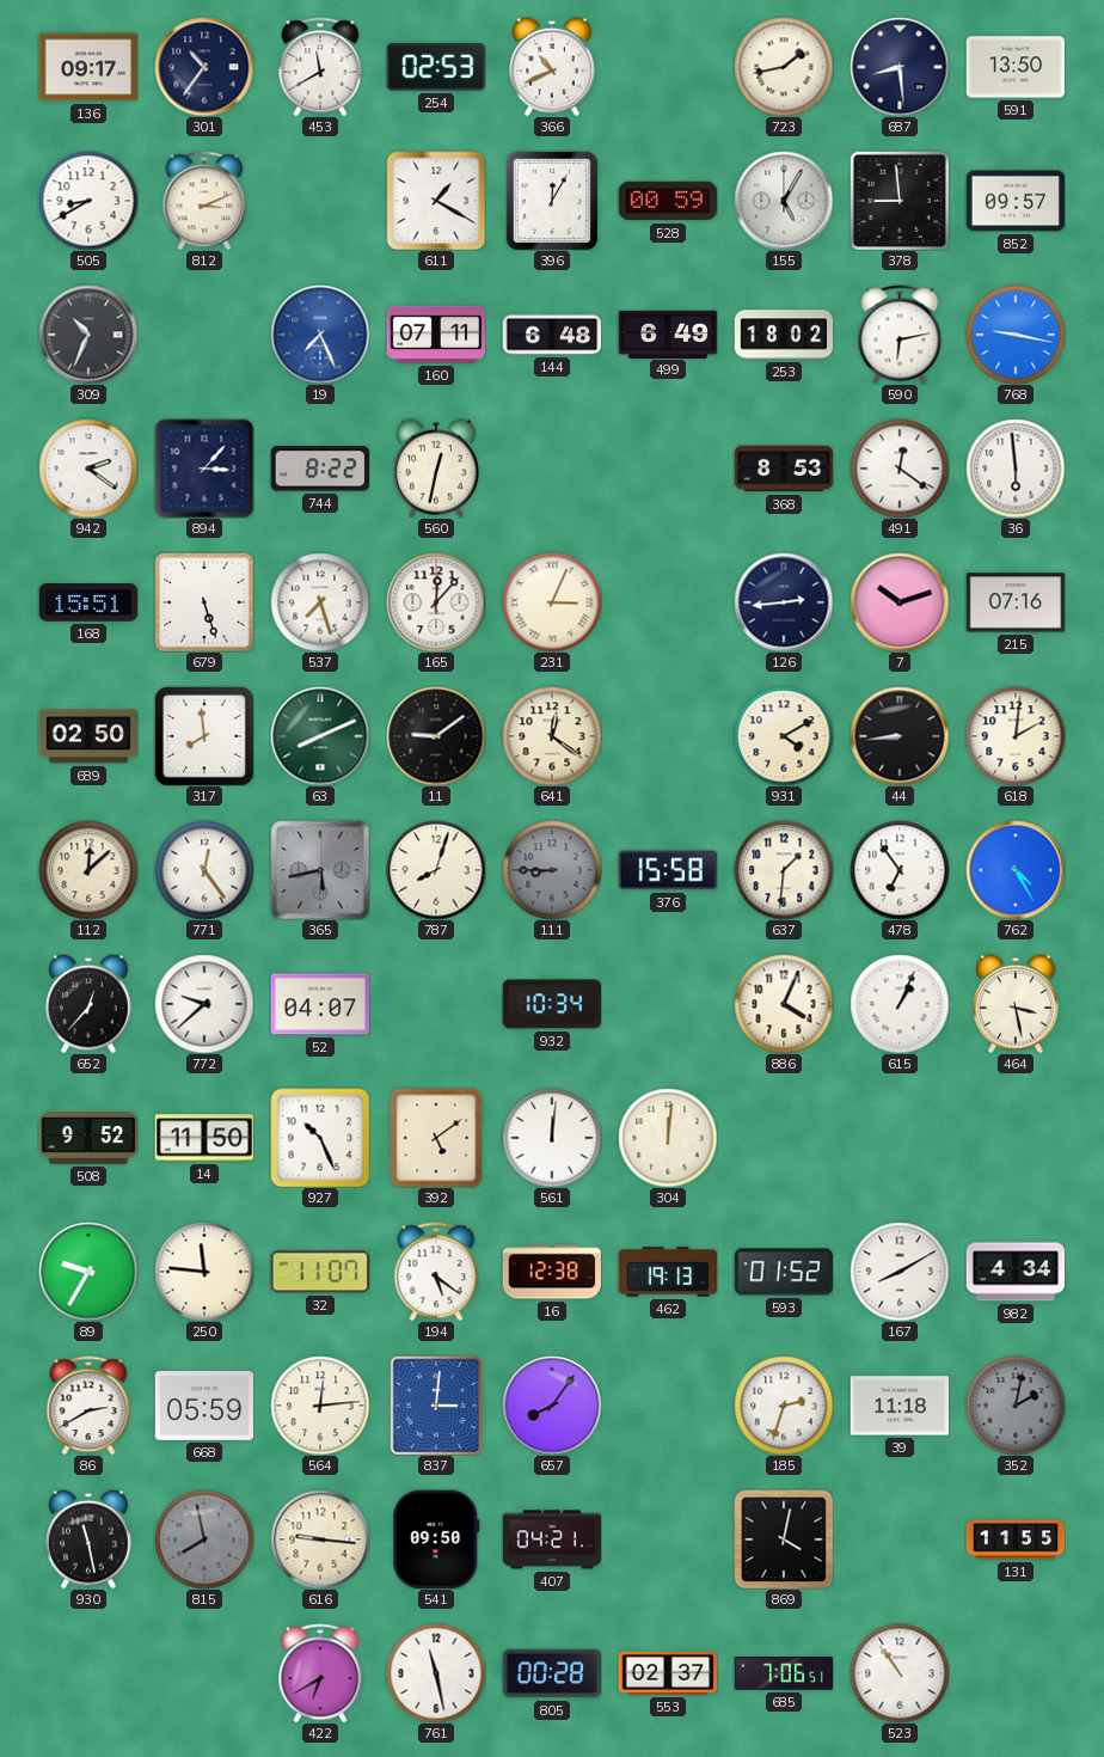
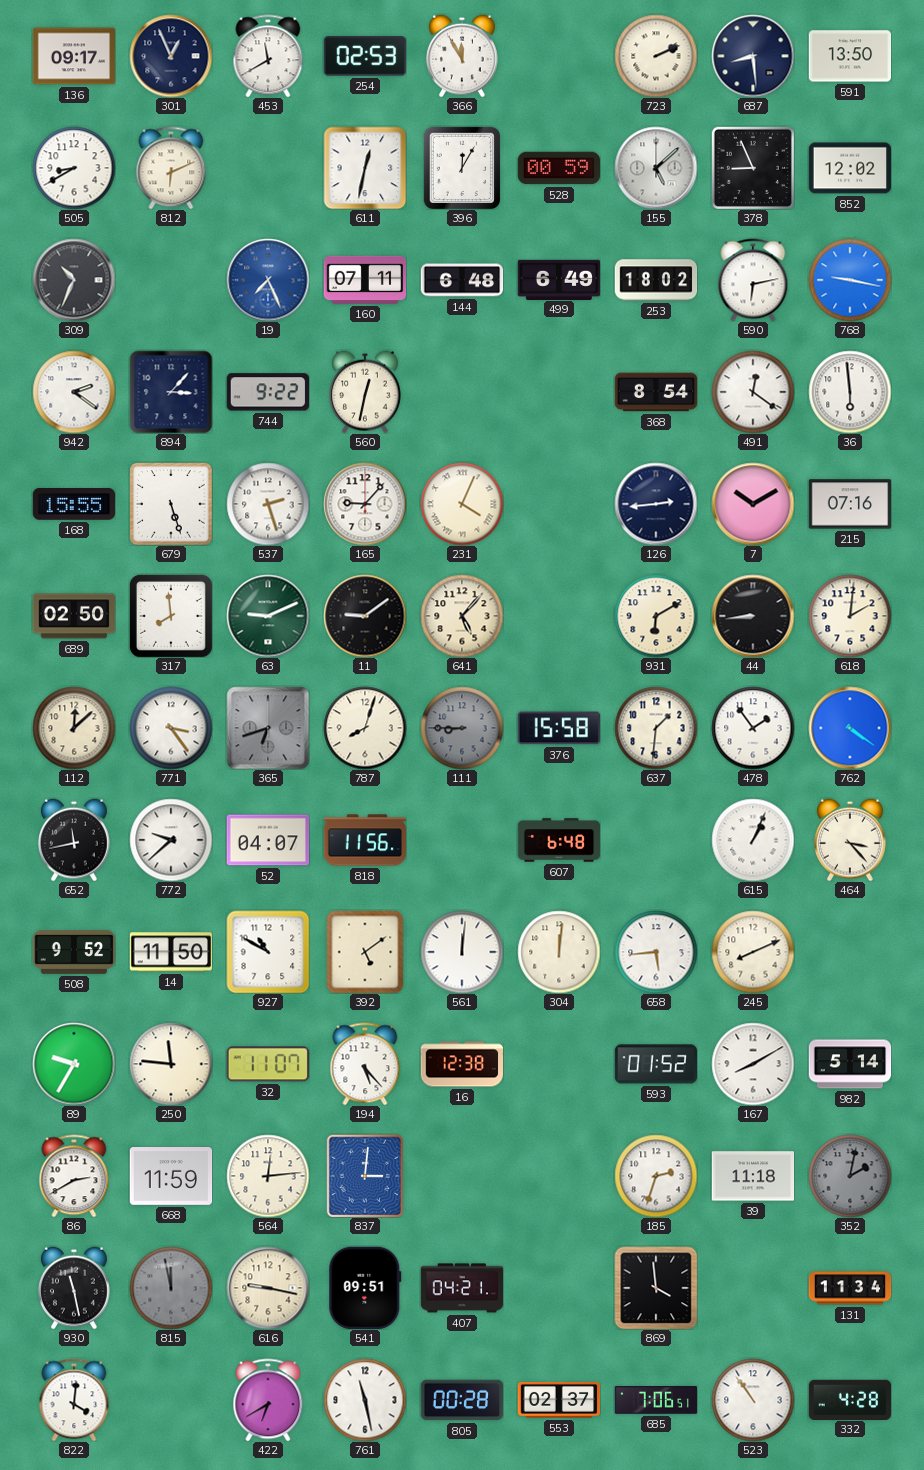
301: 10:36 -> 12:56 (171, 56)
366: 10:41 -> 11:55 (463, 56)
723: 1:43 -> 2:11 (656, 56)
812: 3:11 -> 6:11 (171, 168)
611: 1:20 -> 12:32 (365, 168)
155: 5:05 -> 5:08 (656, 168)
378: 8:59 -> 8:56 (753, 168)
852: 09:57 -> 12:02 (850, 168)
744: 8:22 -> 9:22 (267, 392)
368: 8:53 -> 8:54 (656, 392)
168: 15:51 -> 15:55 (73, 505)
537: 7:27 -> 2:27 (268, 504)
165: 12:07 -> 9:07 (365, 504)
231: 3:04 -> 4:04 (462, 504)
7: 10:12 -> 10:10 (753, 504)
63: 8:11 -> 9:11 (268, 616)
641: 12:21 -> 5:07 (462, 616)
931: 4:10 -> 6:10 (656, 616)
771: 12:24 -> 3:24 (171, 728)
365: 5:43 -> 6:42 (268, 728)
478: 6:54 -> 1:54 (753, 728)
762: 4:25 -> 4:21 (850, 728)
652: 12:37 -> 11:43 (75, 840)
818: none -> 11:56 (365, 840)
932: 10:34 -> none (551, 1004)
607: none -> 6:48 (559, 840)
886: 4:04 -> none (784, 1004)
464: 3:28 -> 3:23 (851, 840)
927: 10:26 -> 10:50 (268, 952)
658: none -> 5:44 (656, 952)
245: none -> 8:11 (753, 952)
194: 5:21 -> 5:23 (365, 1064)
462: 19:13 -> none (668, 1272)
982: 4:34 -> 5:14 (850, 1064)
668: 05:59 -> 11:59 (171, 1177)
657: 8:06 -> none (552, 1406)
815: 7:58 -> 11:58 (171, 1288)
616: 9:16 -> 9:17 (268, 1288)
541: 09:50 -> 09:51 (365, 1287)
869: 4:02 -> 3:59 (656, 1288)
131: 11:55 -> 11:34 (850, 1288)
822: none -> 4:01 (74, 1400)
332: none -> 4:28 (849, 1399)
